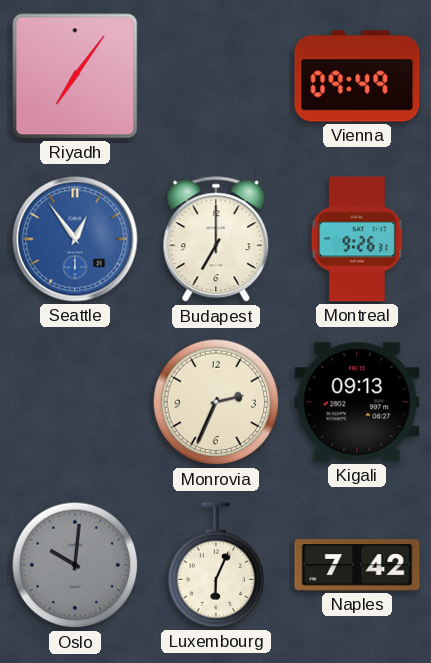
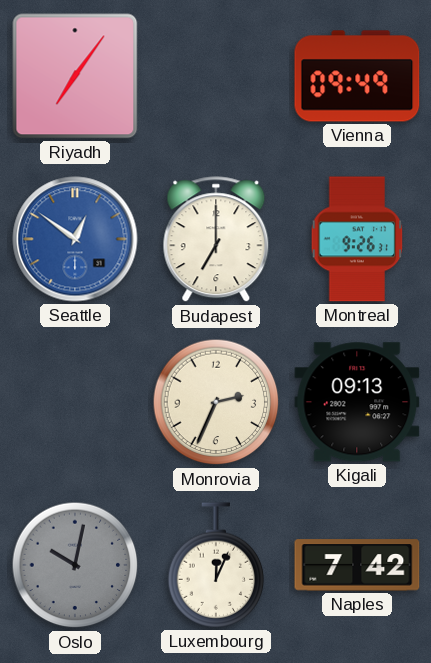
Seattle: 12:54 -> 12:51 (75, 239)
Oslo: 10:01 -> 10:02 (75, 565)
Luxembourg: 6:04 -> 12:04 (216, 565)
